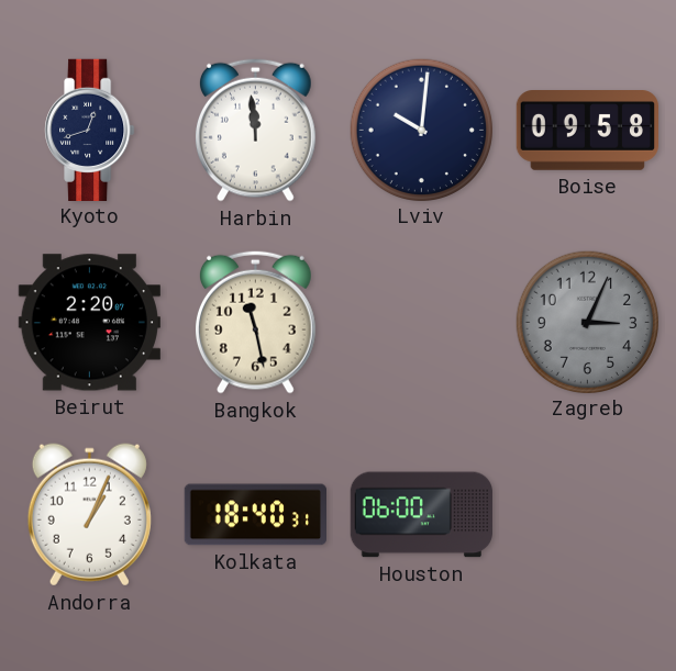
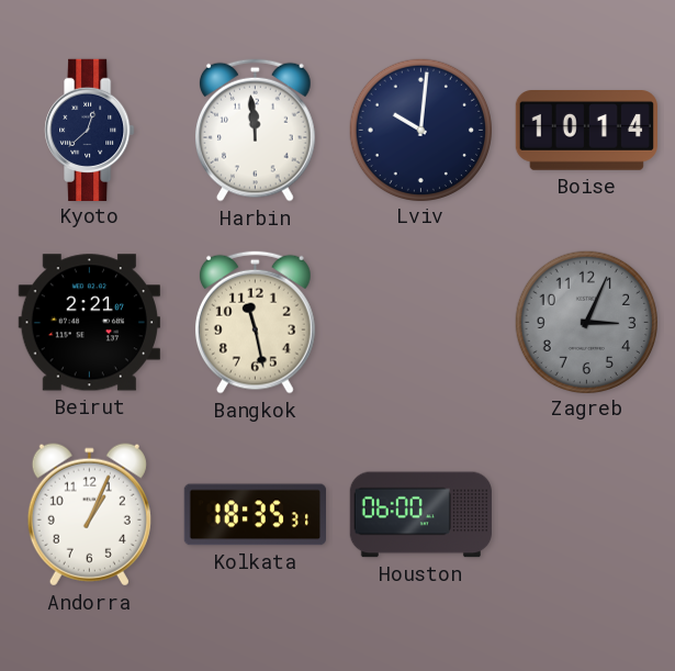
Kyoto: 12:42 -> 12:38 (90, 130)
Boise: 09:58 -> 10:14 (586, 131)
Beirut: 2:20 -> 2:21 (89, 323)
Kolkata: 18:40 -> 18:35 (255, 515)
